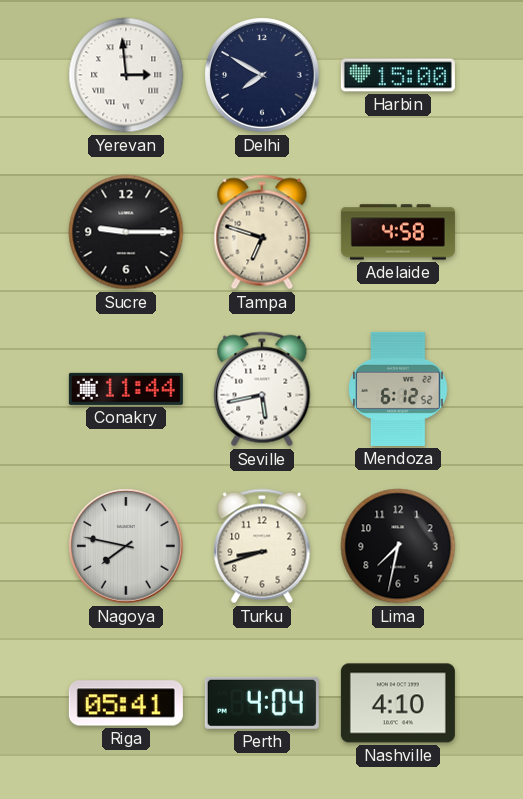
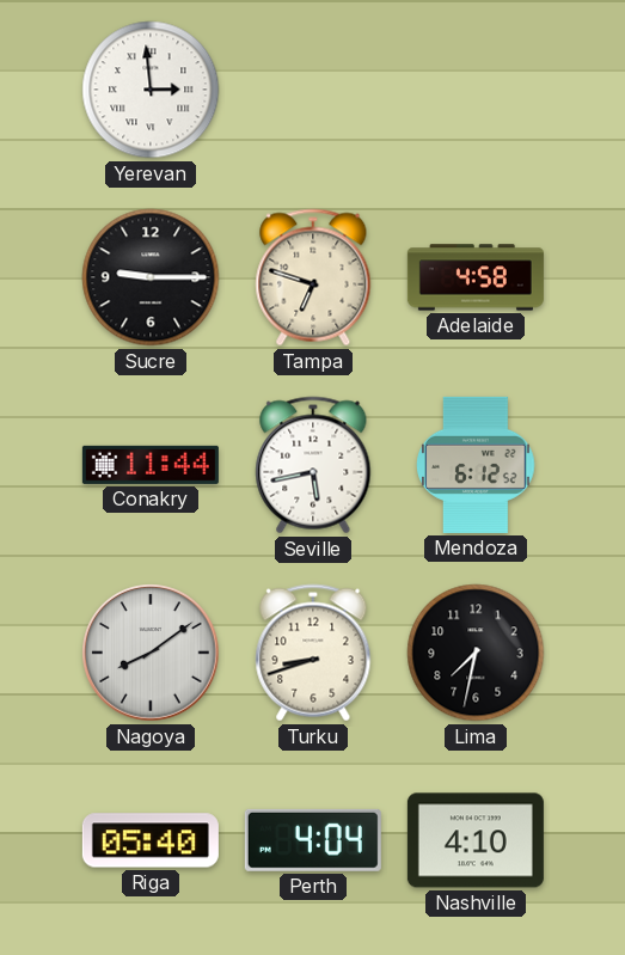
Delhi: 7:50 -> none (262, 75)
Harbin: 15:00 -> none (398, 75)
Nagoya: 7:47 -> 8:09 (151, 653)
Riga: 05:41 -> 05:40 (151, 840)
